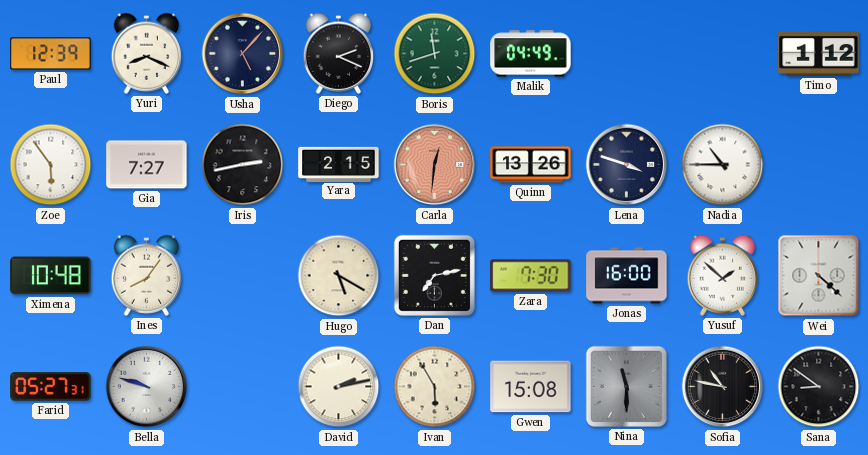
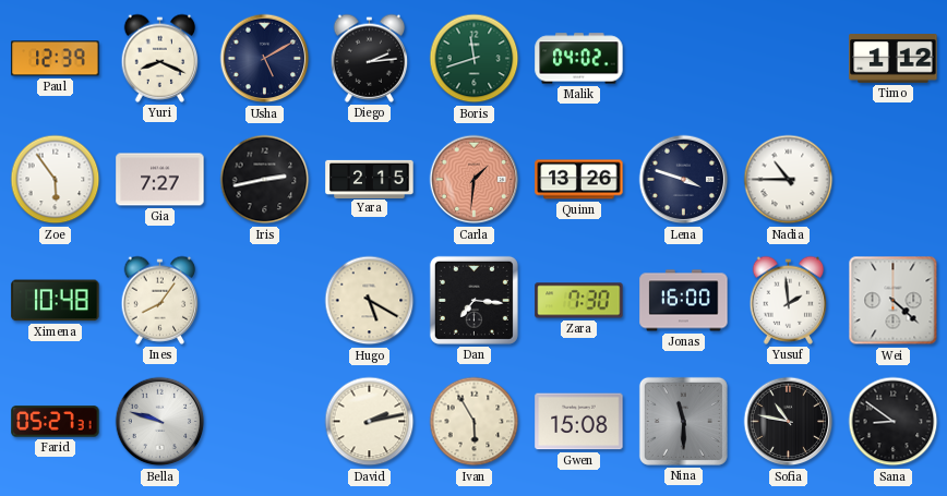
Usha: 5:07 -> 5:10 (265, 59)
Diego: 2:19 -> 2:14 (370, 58)
Malik: 04:49 -> 04:02 (579, 59)
Carla: 12:31 -> 1:31 (475, 180)
Dan: 7:13 -> 7:16 (474, 300)
Yusuf: 1:52 -> 1:59 (789, 300)
